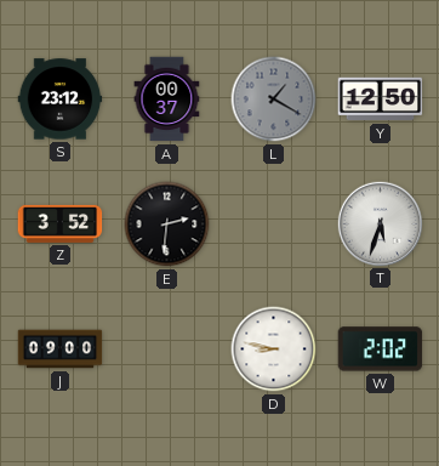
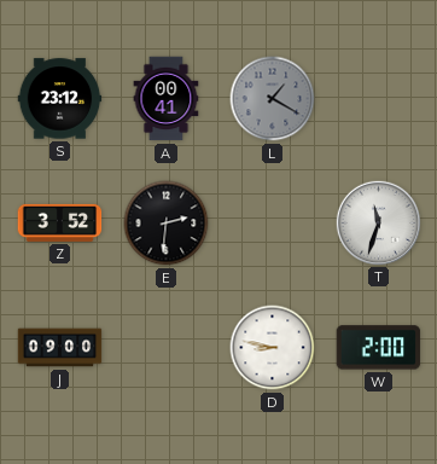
A: 00:37 -> 00:41 (167, 99)
Y: 12:50 -> none (381, 100)
T: 5:33 -> 11:33 (378, 222)
W: 2:02 -> 2:00 (379, 348)
